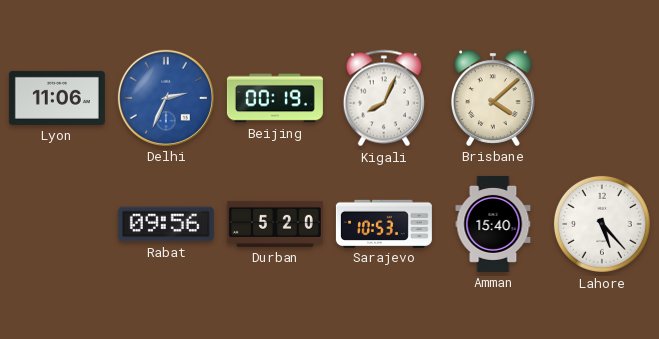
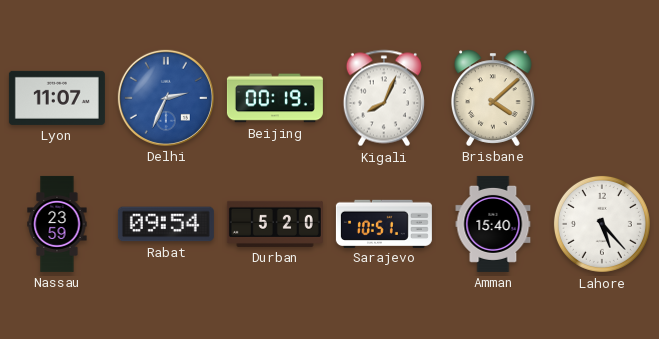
Lyon: 11:06 -> 11:07 (57, 98)
Nassau: none -> 23:59 (57, 224)
Rabat: 09:56 -> 09:54 (166, 224)
Sarajevo: 10:53 -> 10:51 (384, 223)
